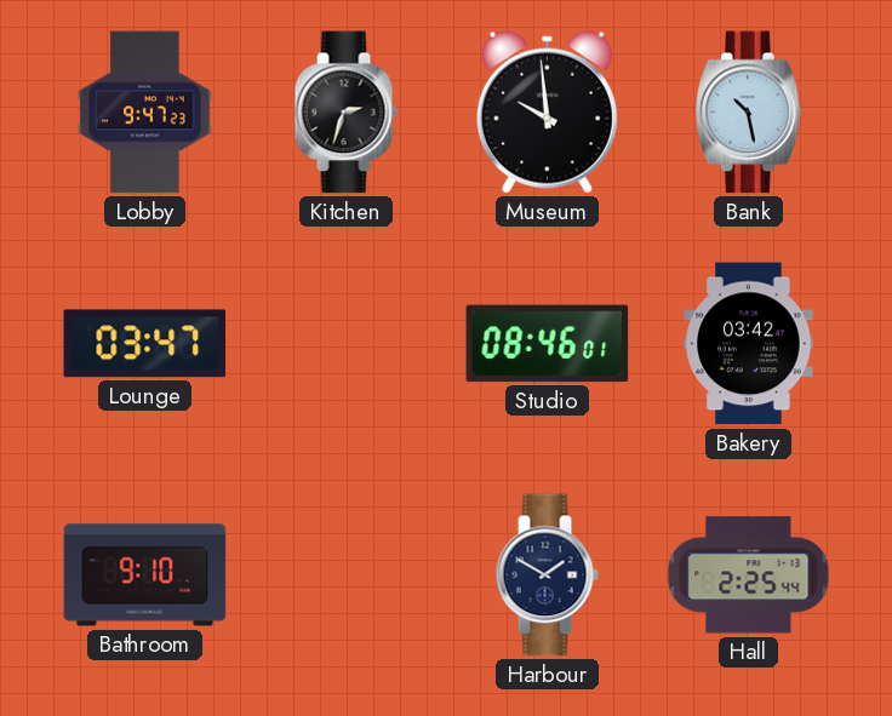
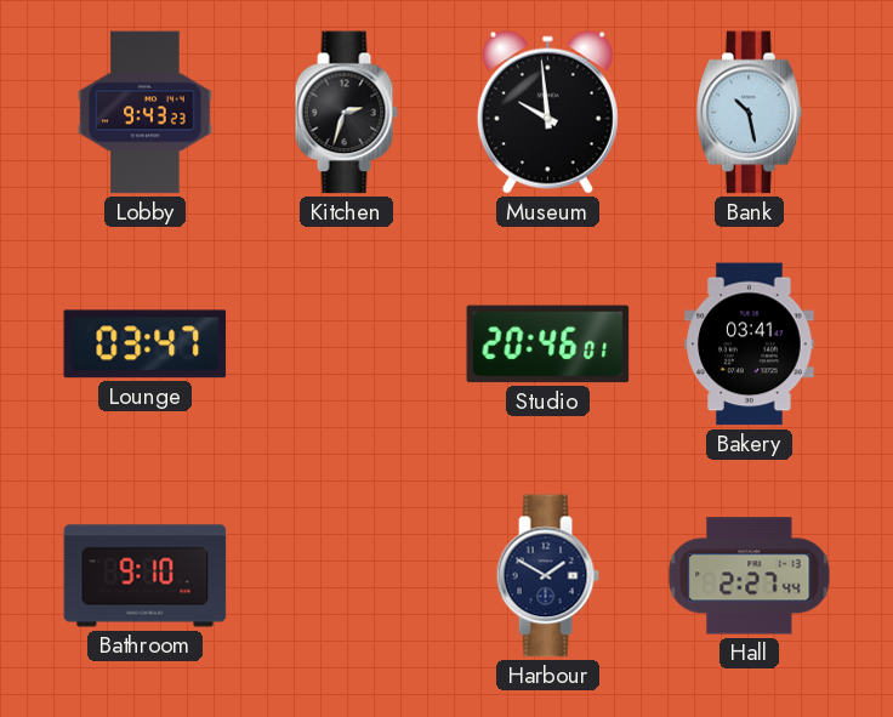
Lobby: 9:47 -> 9:43 (146, 113)
Studio: 08:46 -> 20:46 (548, 345)
Bakery: 03:42 -> 03:41 (750, 345)
Hall: 2:25 -> 2:27 (750, 576)
